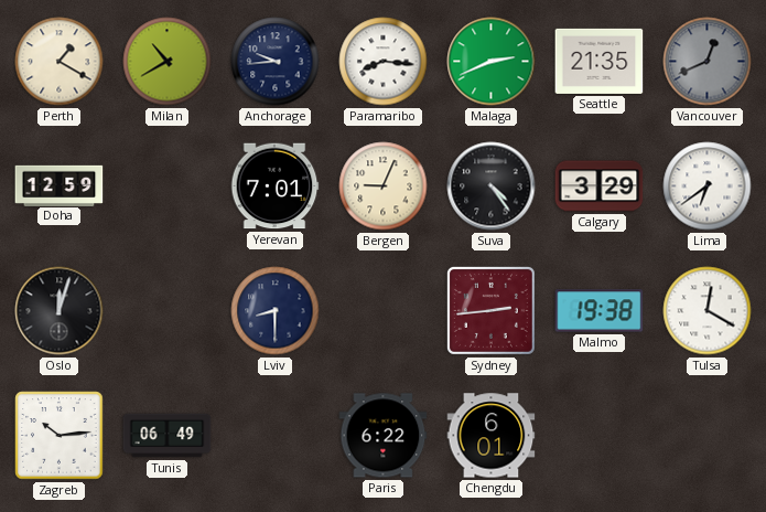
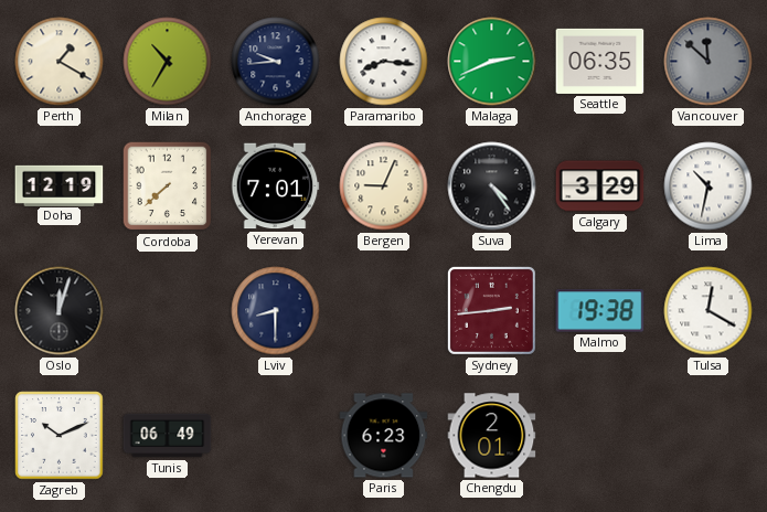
Milan: 10:40 -> 10:35 (168, 62)
Seattle: 21:35 -> 06:35 (600, 61)
Vancouver: 12:41 -> 11:52 (709, 62)
Doha: 12:59 -> 12:19 (60, 185)
Cordoba: none -> 7:38 (168, 186)
Lima: 6:39 -> 10:32 (709, 186)
Zagreb: 10:14 -> 10:11 (60, 436)
Paris: 6:22 -> 6:23 (384, 436)
Chengdu: 6:01 -> 2:01 (492, 436)
